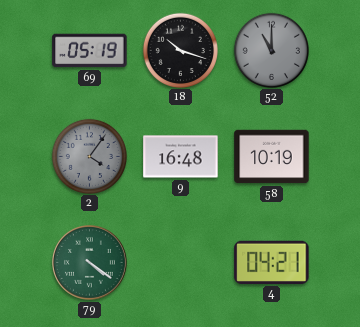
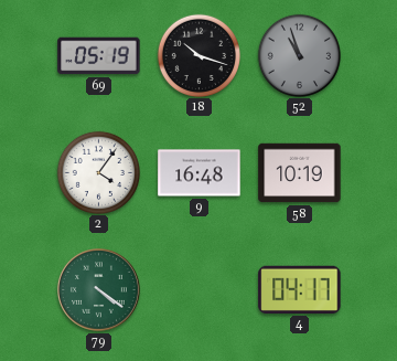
52: 11:00 -> 10:57 (299, 55)
2 dial: grey -> white (98, 172)
4: 04:21 -> 04:17 (300, 289)
